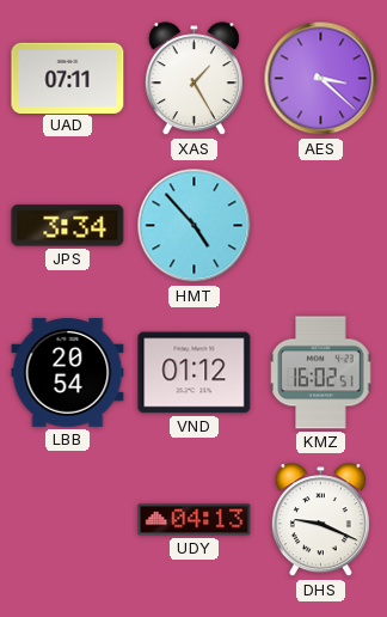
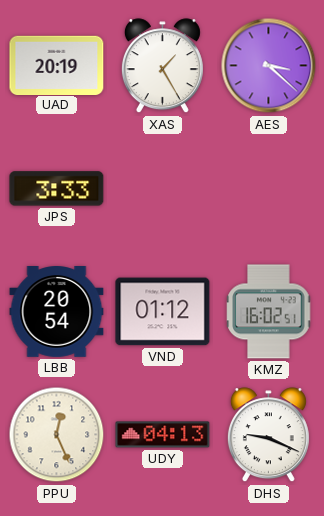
UAD: 07:11 -> 20:19 (57, 65)
JPS: 3:34 -> 3:33 (57, 189)
HMT: 4:53 -> none (195, 226)
PPU: none -> 12:26 (57, 435)
